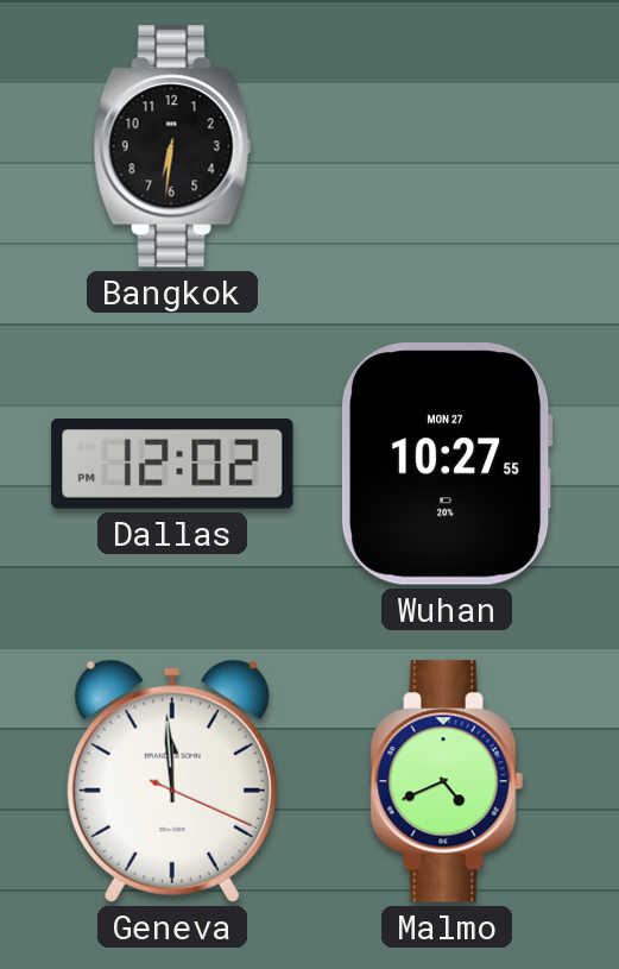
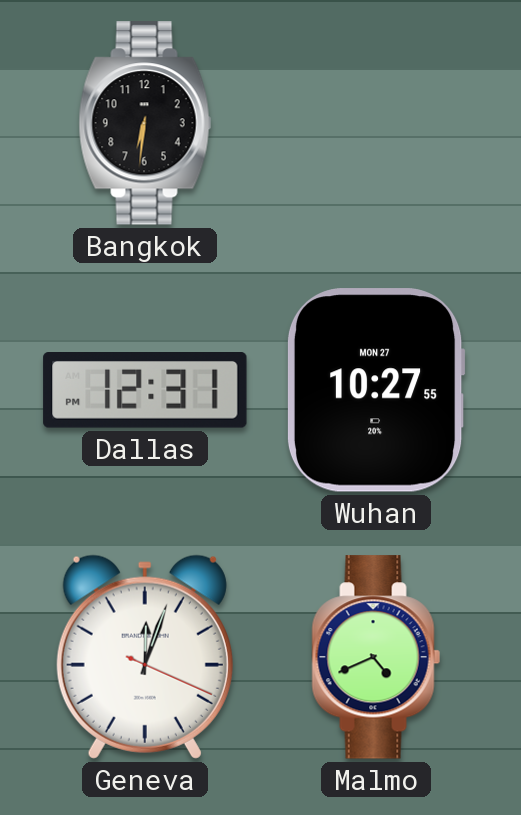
Dallas: 12:02 -> 12:31 (145, 391)
Geneva: 11:59 -> 12:03 (145, 657)
